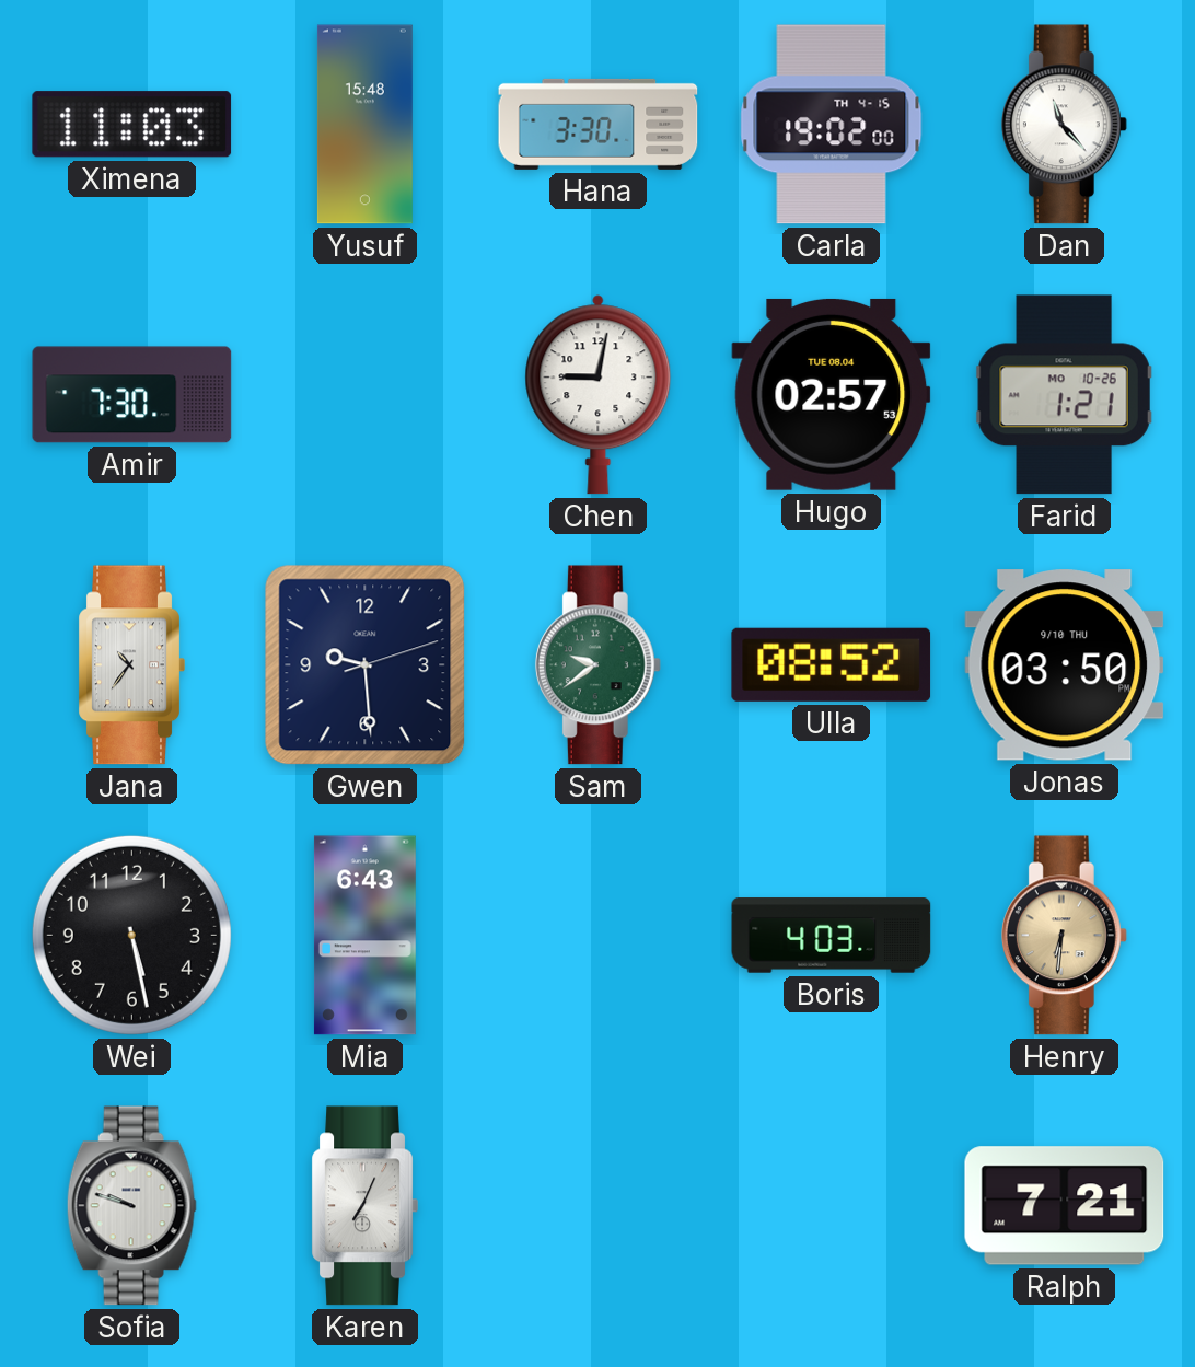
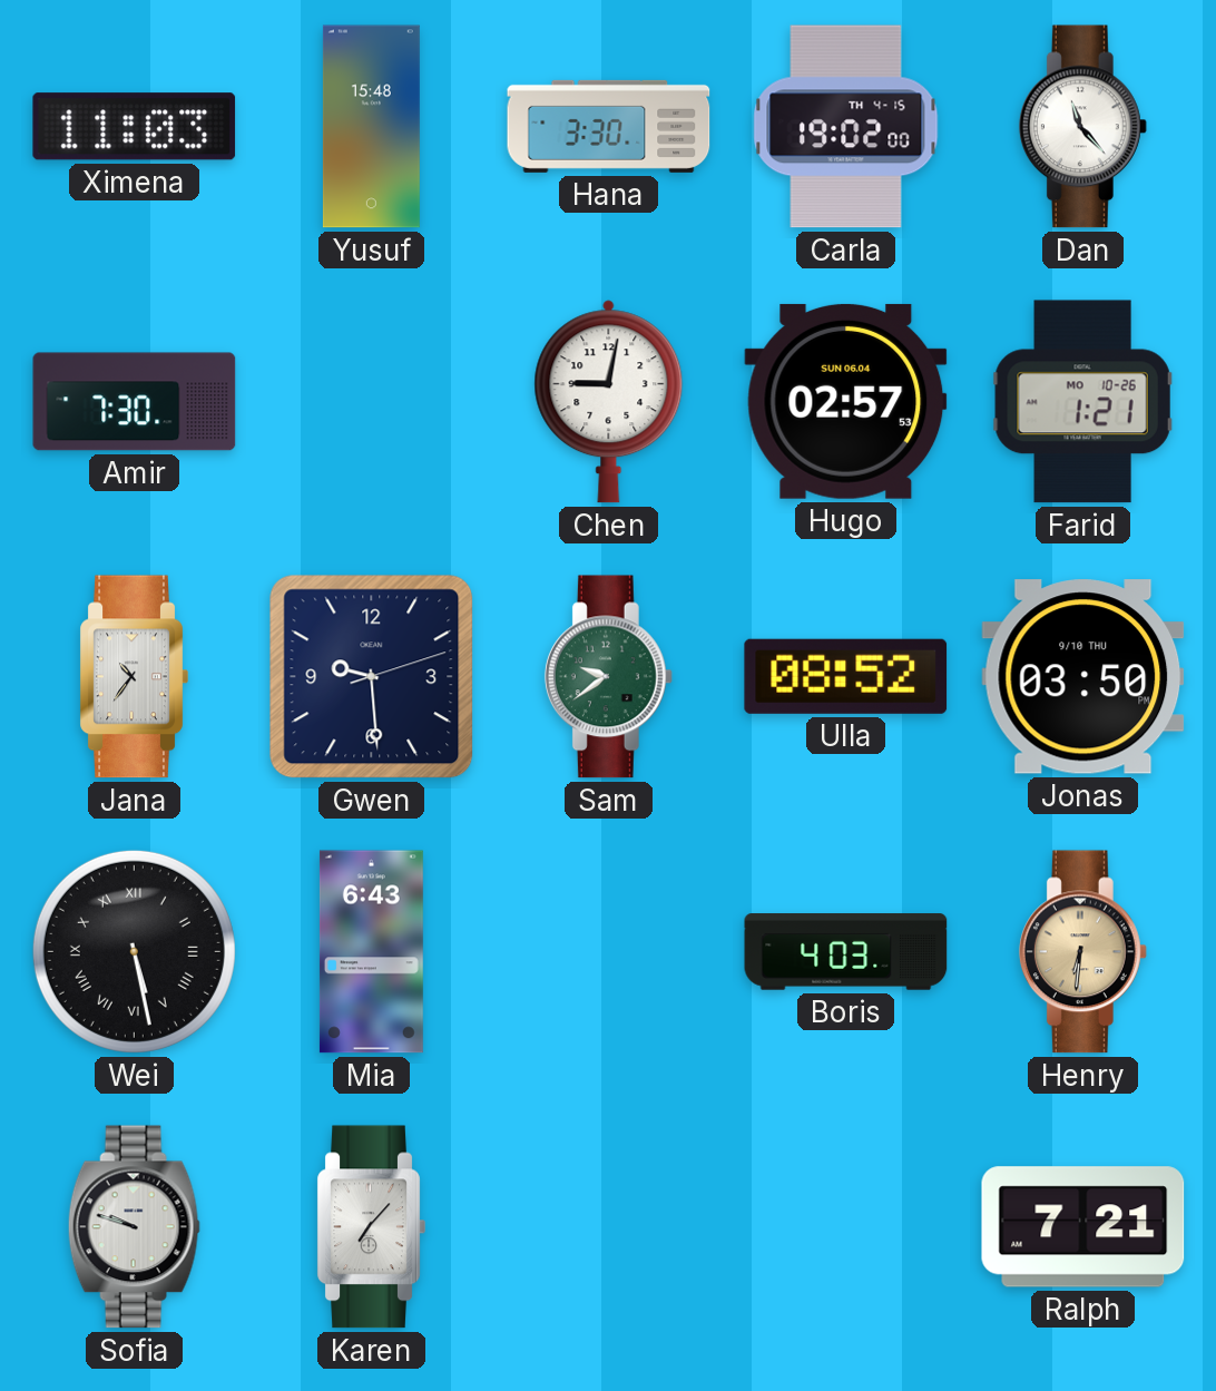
Hugo date: TUE 08.04 -> SUN 06.04 (846, 401)
Wei numerals: Arabic -> Roman (134, 951)
Karen: 7:04 -> 7:07 (371, 1227)
